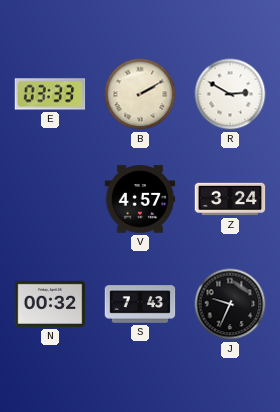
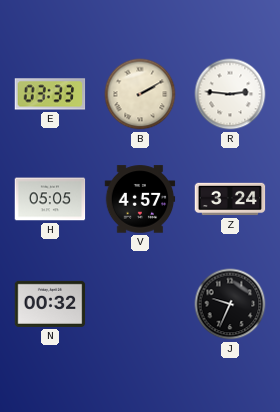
R: 2:50 -> 2:46 (230, 94)
H: none -> 05:05 (50, 199)
S: 7:43 -> none (140, 304)
